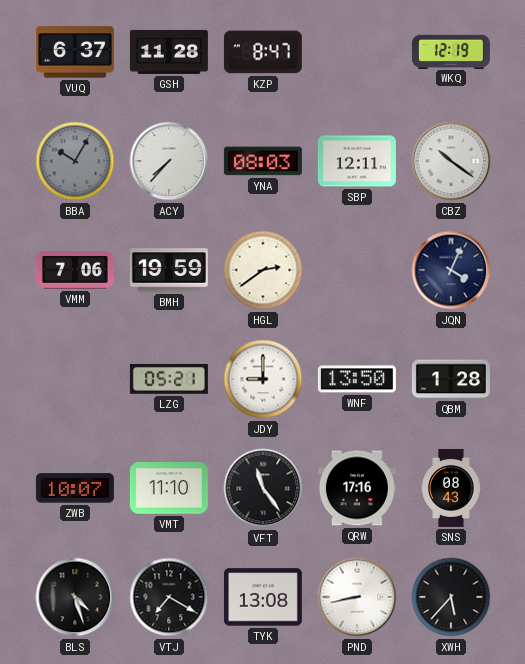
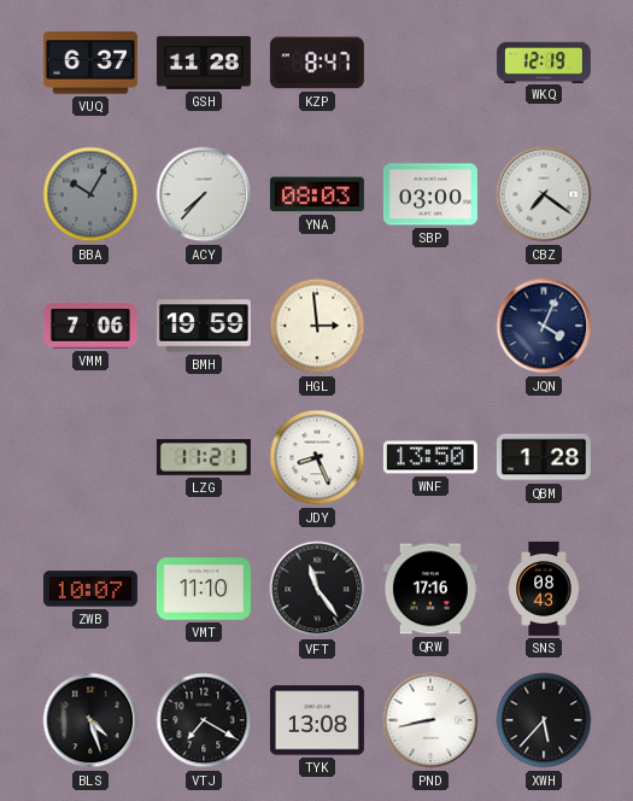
SBP: 12:11 -> 03:00 (430, 194)
CBZ: 10:21 -> 7:21 (544, 194)
HGL: 2:39 -> 2:59 (317, 326)
LZG: 05:21 -> 11:21 (204, 457)
JDY: 9:00 -> 8:26 (317, 457)
